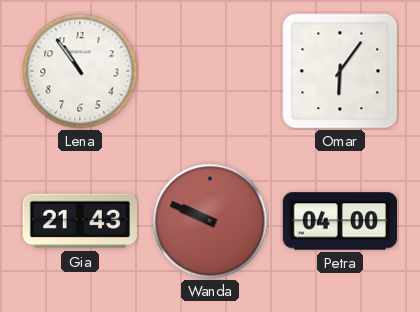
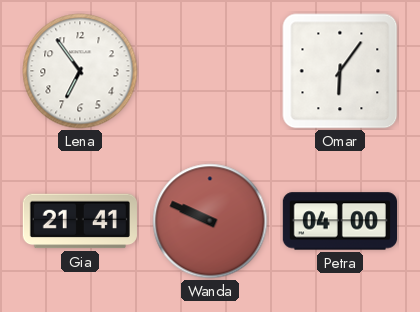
Lena: 10:54 -> 6:54 (80, 71)
Gia: 21:43 -> 21:41 (80, 221)
